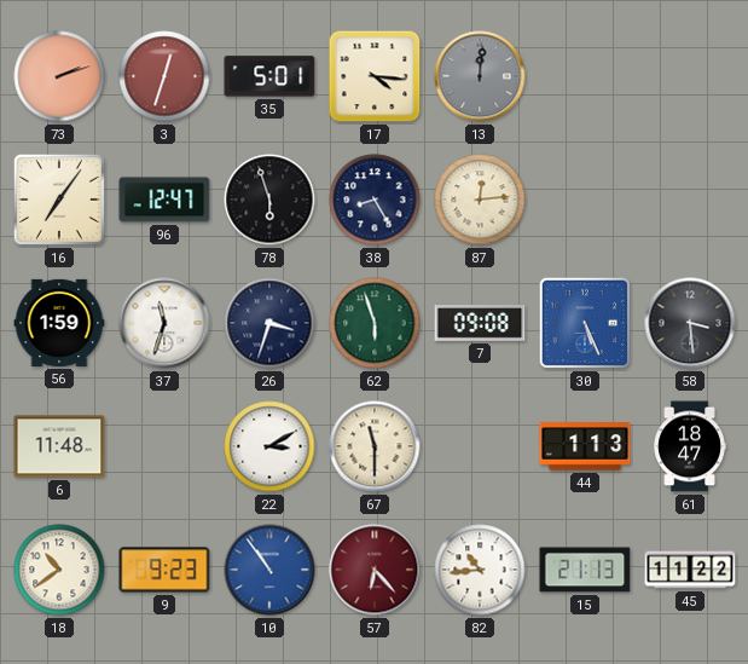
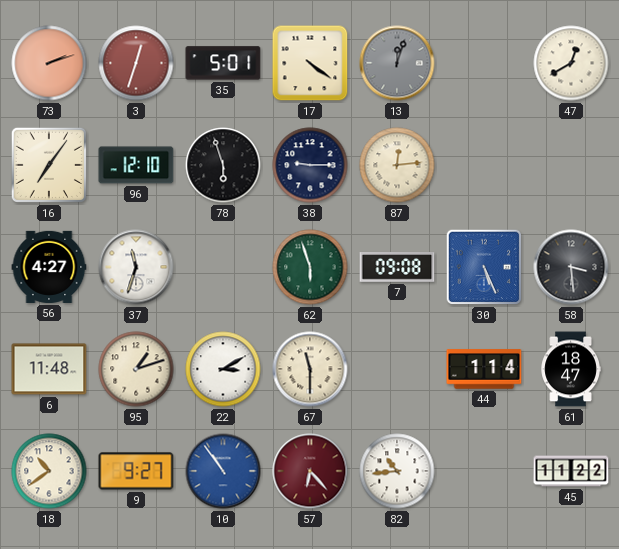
17: 4:16 -> 4:21 (310, 63)
13: 12:01 -> 12:03 (397, 63)
47: none -> 12:40 (571, 63)
96: 12:47 -> 12:10 (136, 165)
38: 8:25 -> 9:15 (310, 165)
56: 1:59 -> 4:27 (49, 267)
26: 3:33 -> none (269, 323)
95: none -> 1:12 (136, 369)
44: 1:13 -> 1:14 (484, 369)
9: 9:23 -> 9:27 (136, 471)
15: 21:13 -> none (585, 570)
